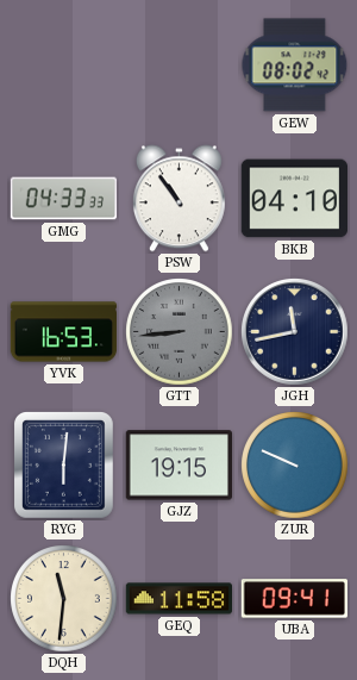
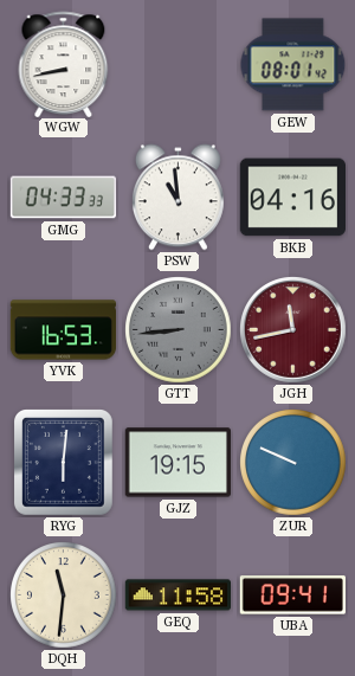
WGW: none -> 8:43 (64, 64)
GEW: 08:02 -> 08:01 (293, 65)
PSW: 10:54 -> 10:59 (177, 198)
BKB: 04:10 -> 04:16 (292, 198)
JGH dial: navy -> burgundy (293, 330)
